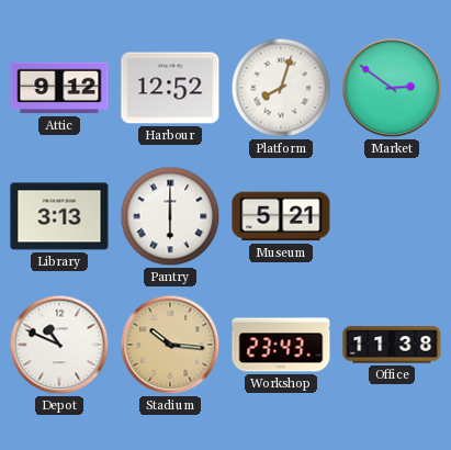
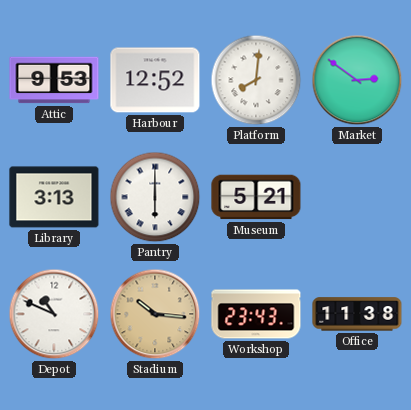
Attic: 9:12 -> 9:53 (54, 80)
Platform: 8:03 -> 8:01 (256, 80)
